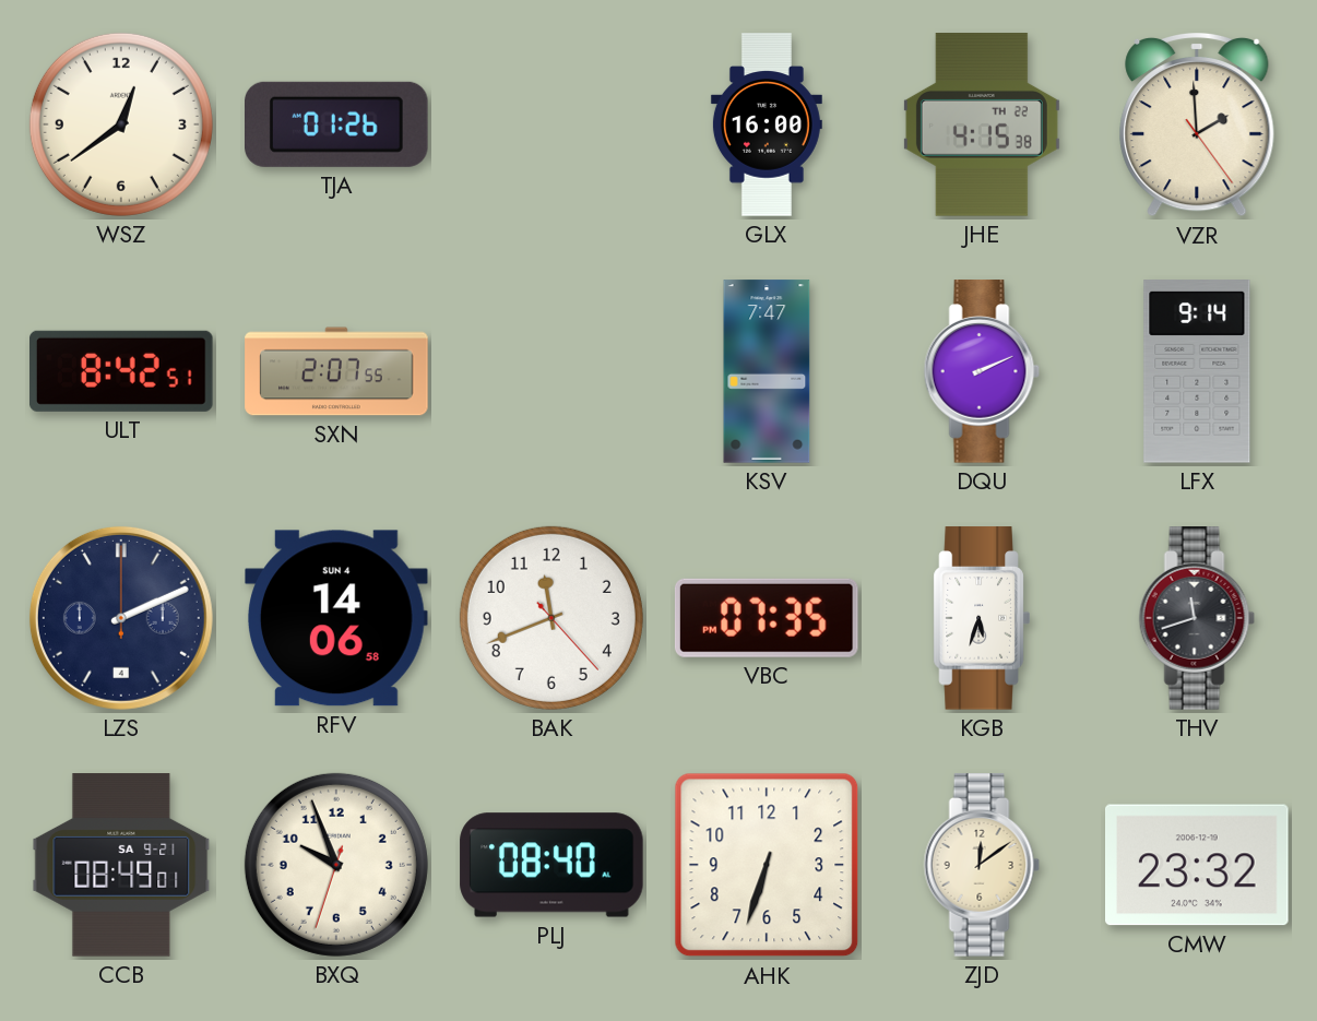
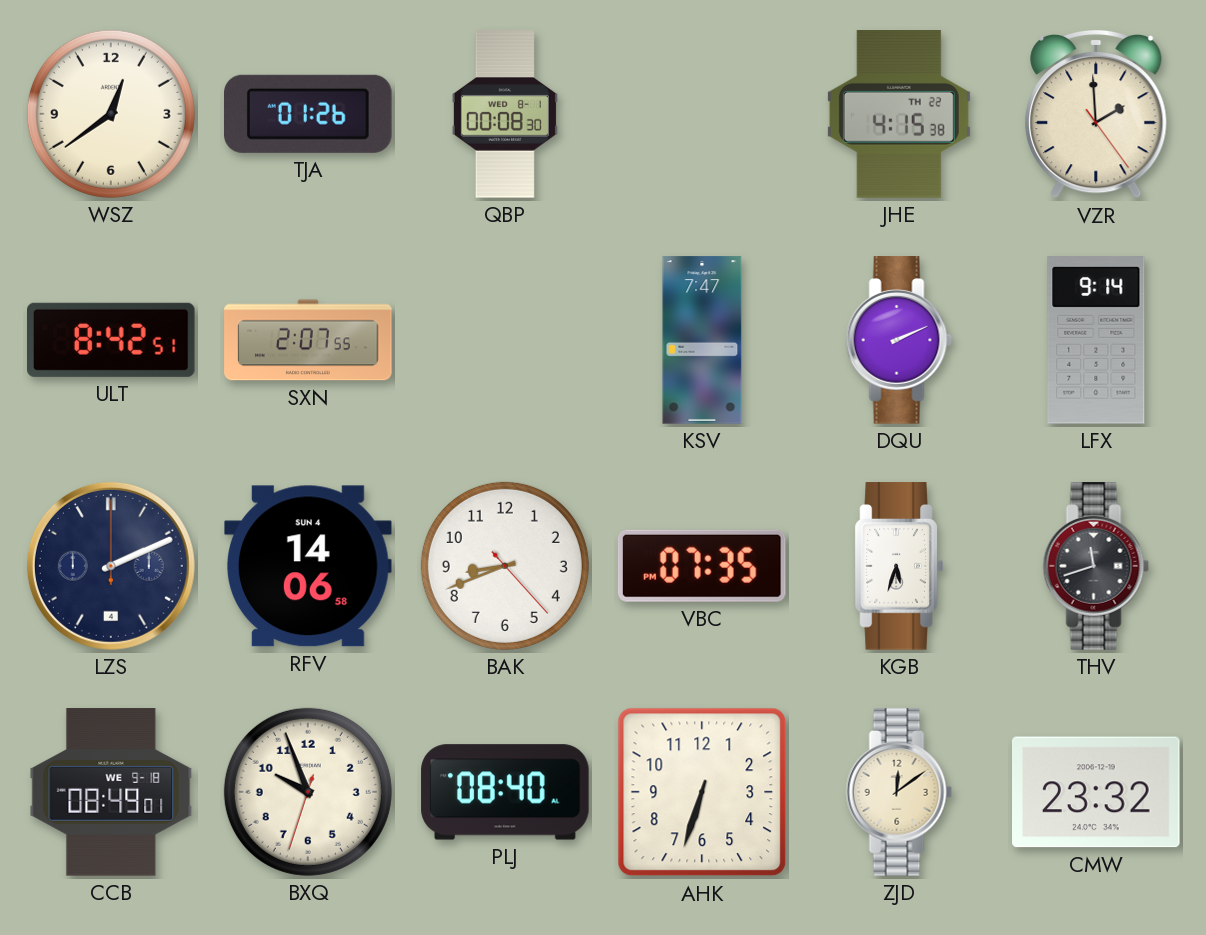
QBP: none -> 00:08 (505, 114)
GLX: 16:00 -> none (767, 124)
BAK: 11:41 -> 8:41 (505, 566)
CCB date: SA 9-21 -> WE 9-18 (111, 792)
